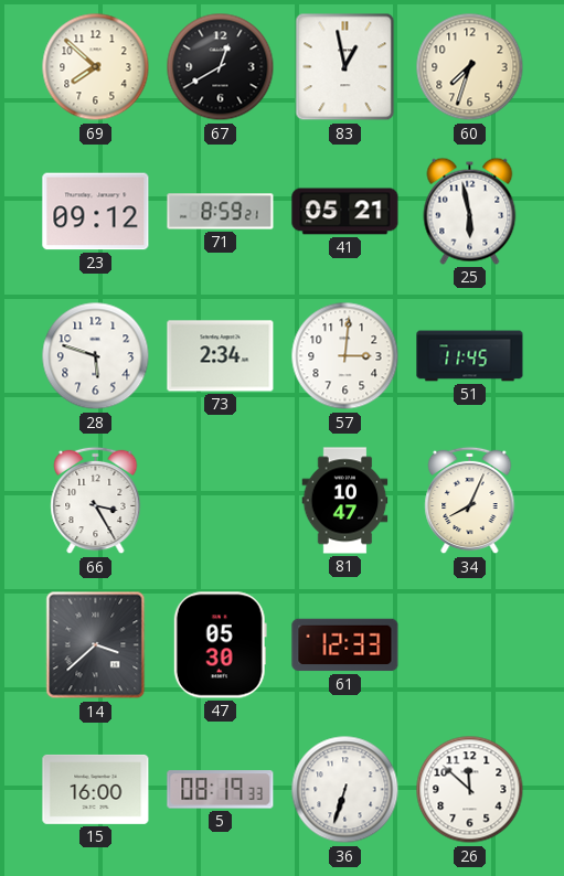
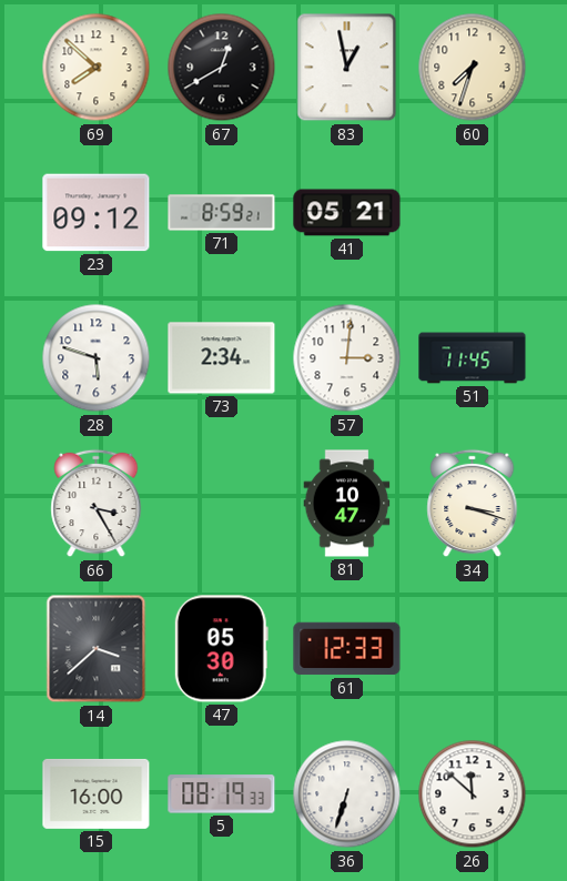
25: 5:58 -> none (470, 211)
34: 8:04 -> 3:18 (473, 504)
